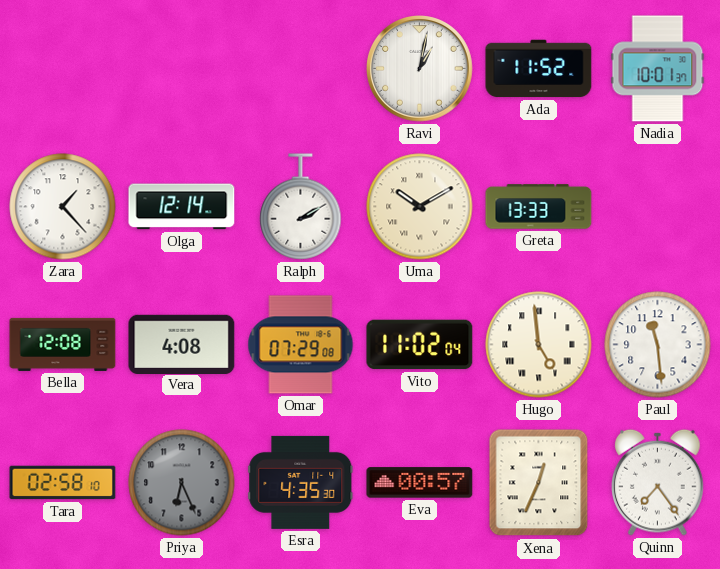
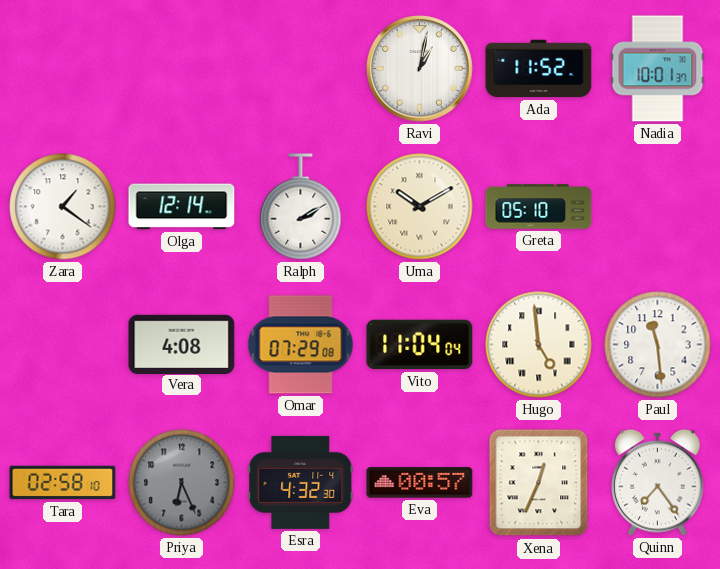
Zara: 1:23 -> 1:21 (63, 207)
Greta: 13:33 -> 05:10 (539, 207)
Bella: 12:08 -> none (63, 344)
Vito: 11:02 -> 11:04 (420, 345)
Esra: 4:35 -> 4:32 (301, 482)
